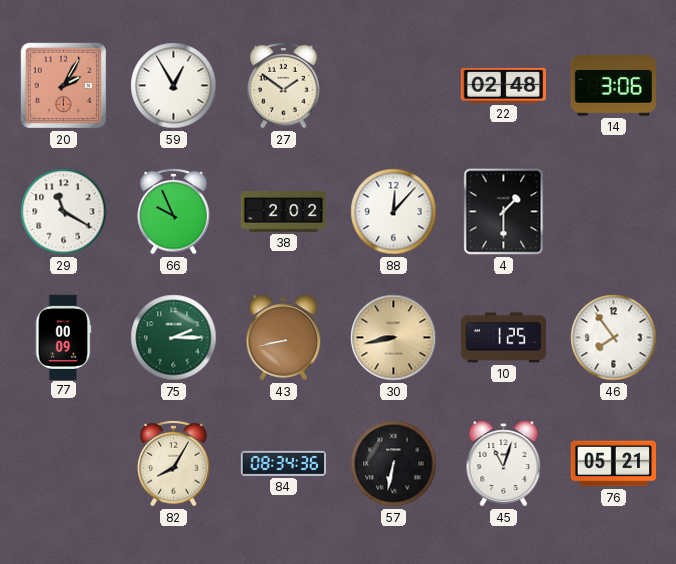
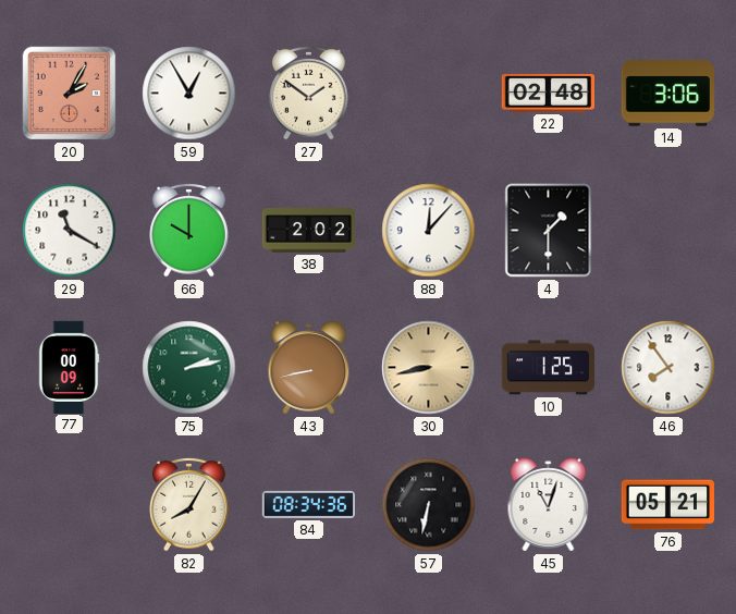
66: 9:56 -> 10:00 (189, 230)
75: 2:15 -> 2:13 (189, 368)
